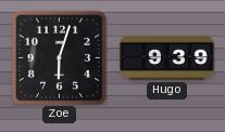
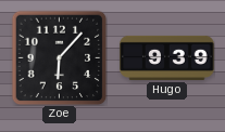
Zoe: 6:03 -> 6:07 (59, 57)
